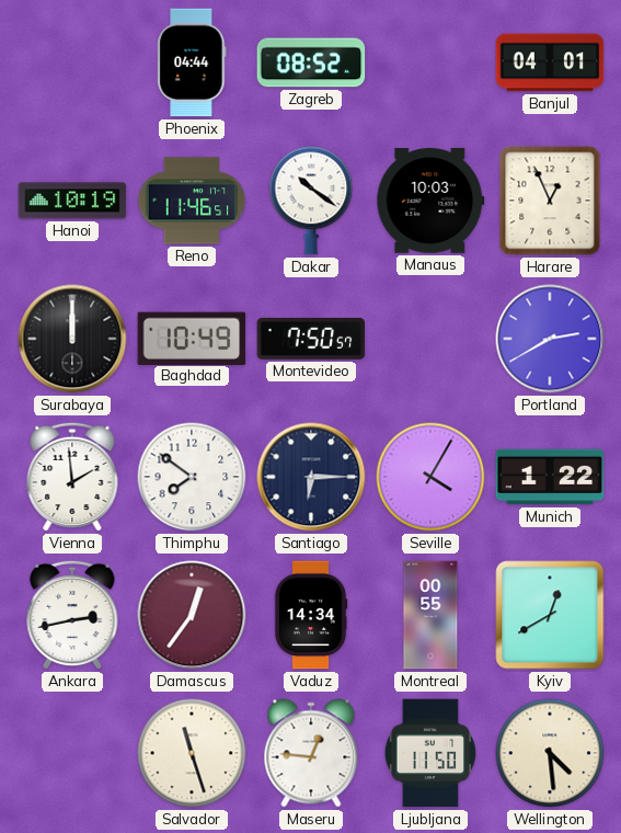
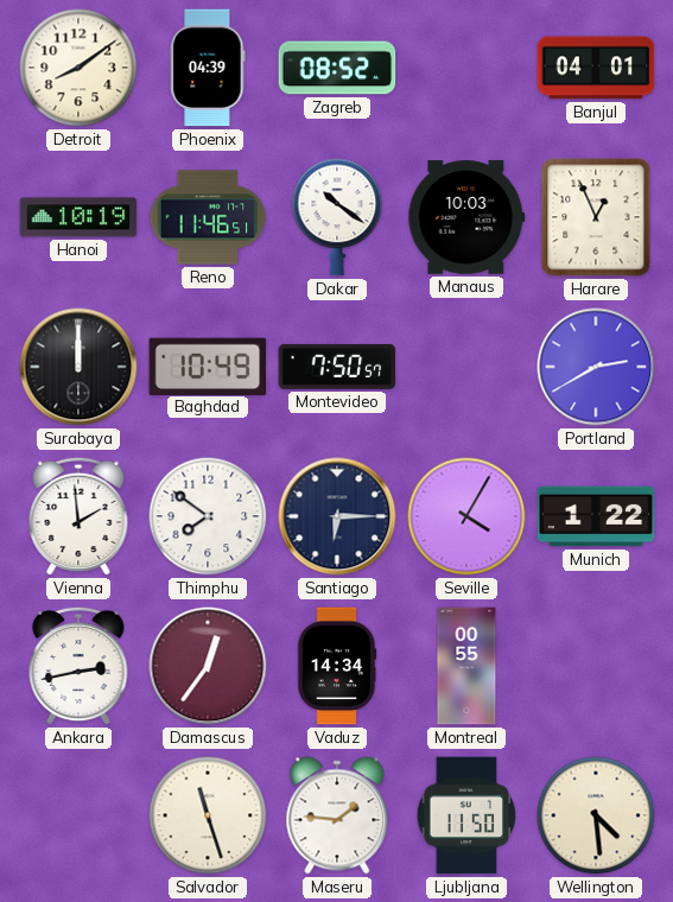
Detroit: none -> 8:09 (78, 68)
Phoenix: 04:44 -> 04:39 (208, 68)
Kyiv: 12:40 -> none (550, 615)
Maseru: 12:46 -> 1:46 (337, 815)
